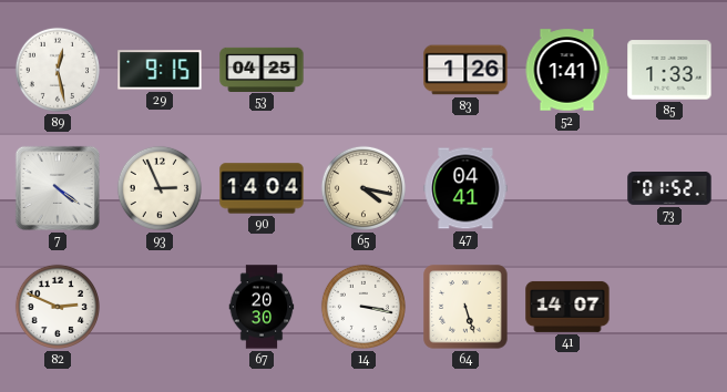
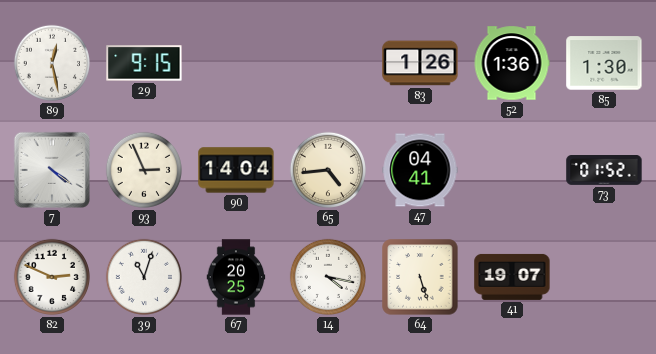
53: 04:25 -> none (262, 69)
52: 1:41 -> 1:36 (512, 63)
85: 1:33 -> 1:30 (604, 63)
65: 4:17 -> 4:44 (328, 170)
39: none -> 11:03 (144, 277)
67: 20:30 -> 20:25 (236, 277)
14: 3:17 -> 4:17 (328, 277)
41: 14:07 -> 19:07 (512, 277)
